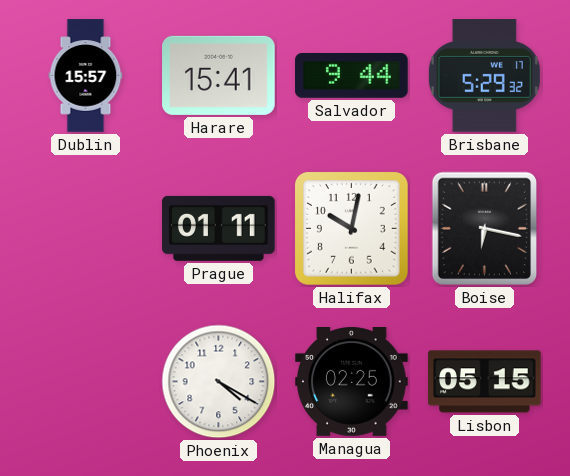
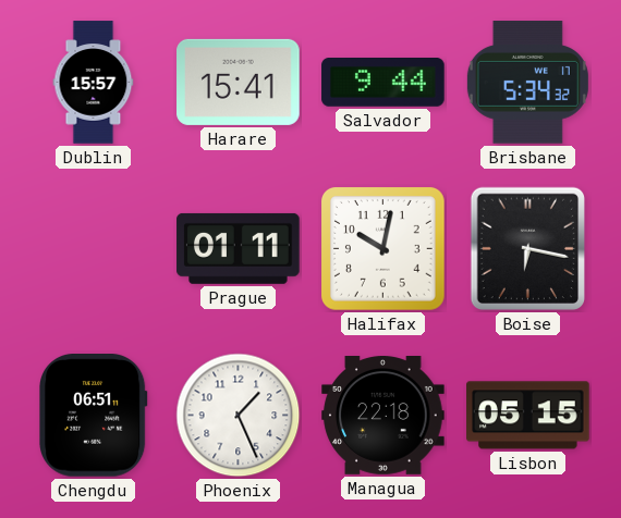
Brisbane: 5:29 -> 5:34 (527, 83)
Chengdu: none -> 06:51 (93, 416)
Phoenix: 4:20 -> 1:26 (239, 416)
Managua: 02:25 -> 22:18 (383, 416)
